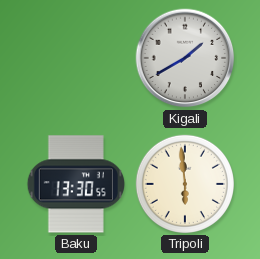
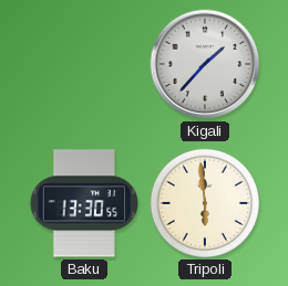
Kigali: 1:40 -> 1:37 (205, 64)
